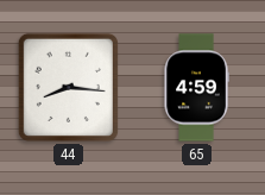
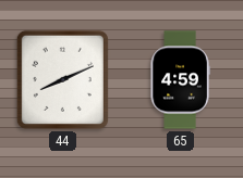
44: 8:16 -> 8:11 (62, 79)
